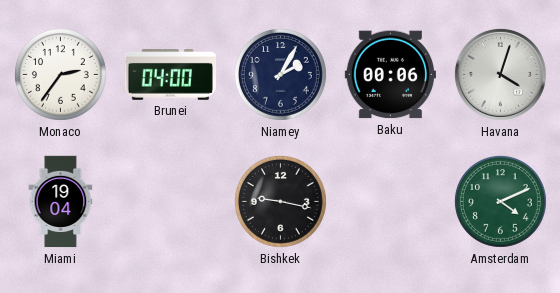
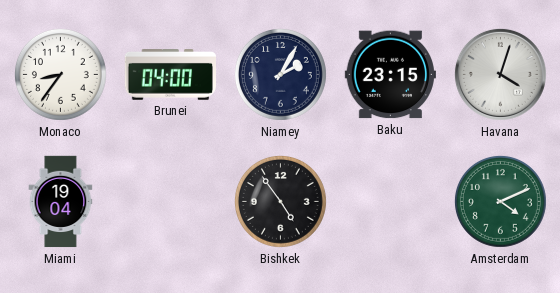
Monaco: 2:36 -> 8:36 (60, 74)
Baku: 00:06 -> 23:15 (390, 75)
Bishkek: 9:17 -> 4:54 (280, 201)
